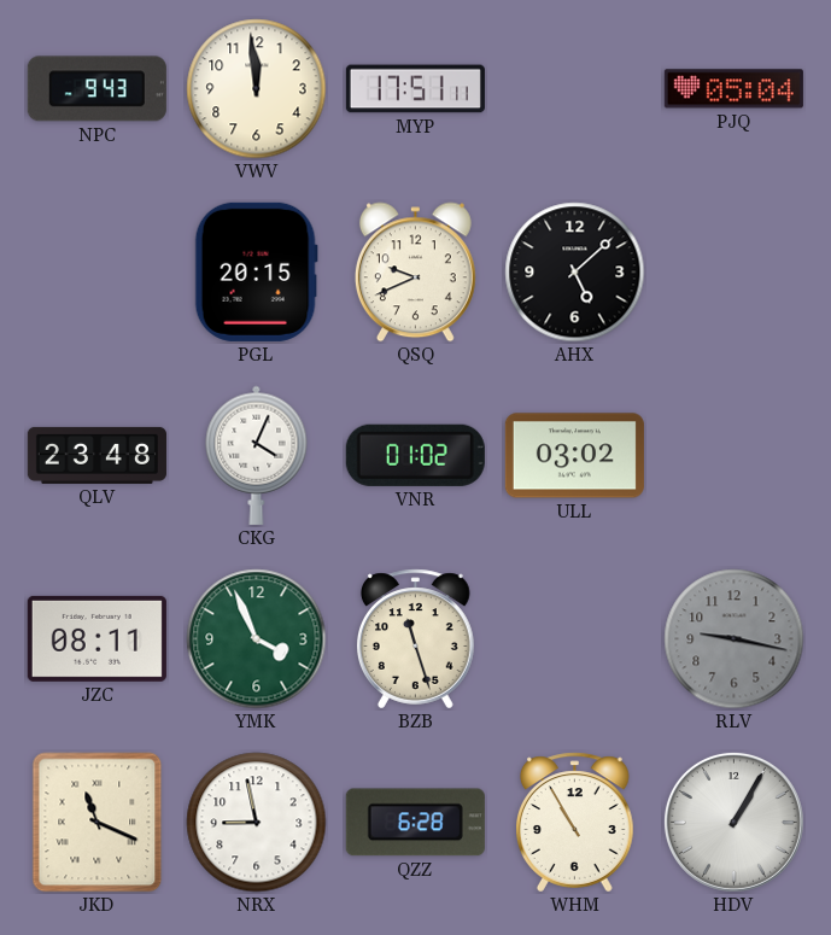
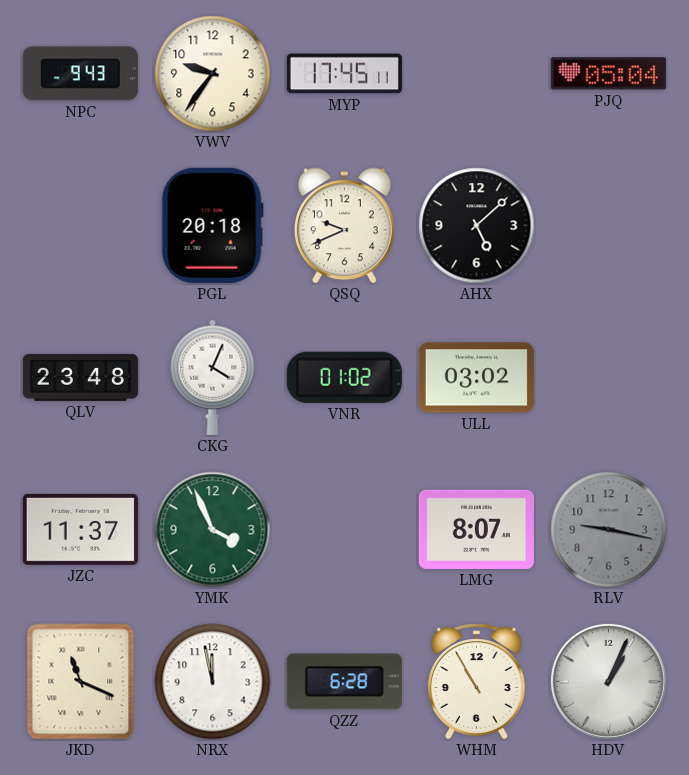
VWV: 11:59 -> 9:36 (213, 74)
MYP: 17:51 -> 17:45 (344, 74)
PGL: 20:15 -> 20:18 (212, 225)
JZC: 08:11 -> 11:37 (80, 529)
BZB: 11:27 -> none (416, 639)
LMG: none -> 8:07 (476, 529)
NRX: 8:58 -> 11:58 (213, 682)
HDV: 1:05 -> 1:04 (608, 681)
